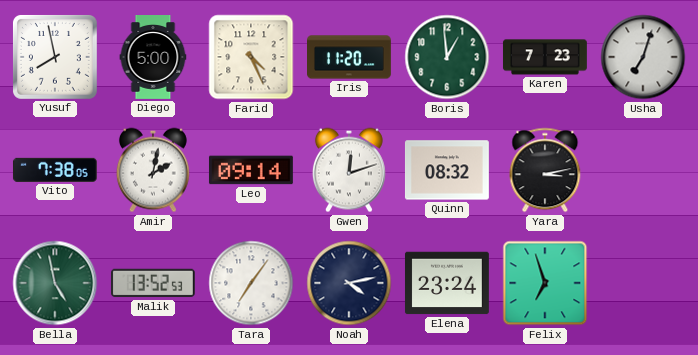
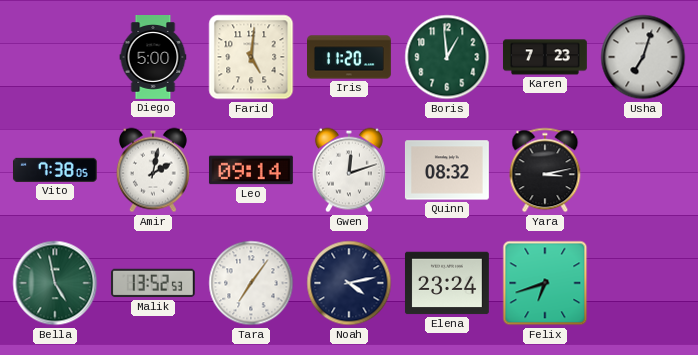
Yusuf: 7:58 -> none (55, 57)
Farid: 4:26 -> 5:01 (251, 57)
Felix: 6:57 -> 6:42 (545, 283)
